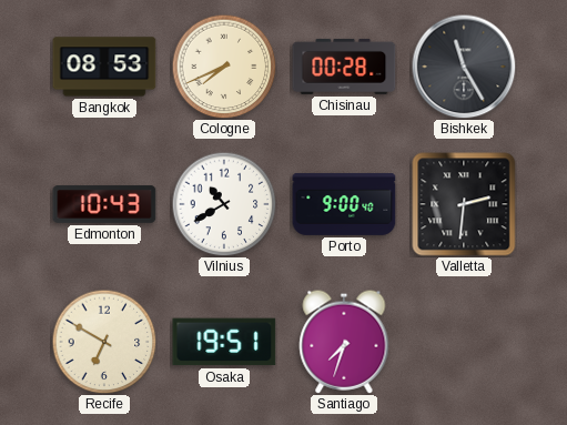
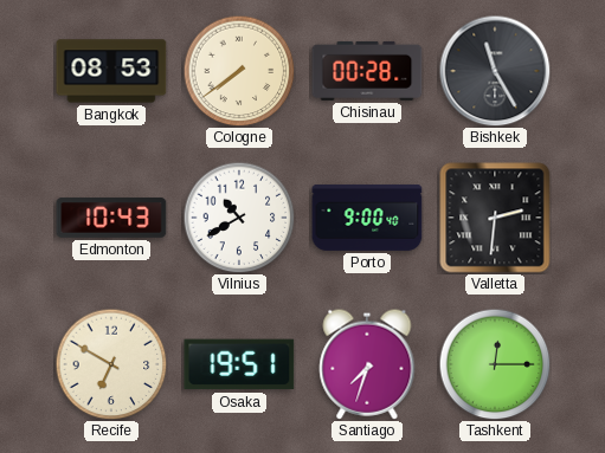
Cologne: 7:41 -> 7:39 (239, 71)
Tashkent: none -> 12:15 (495, 364)
